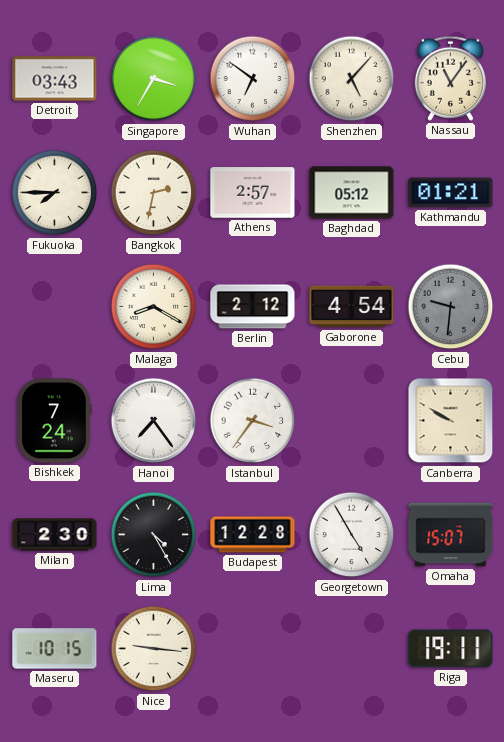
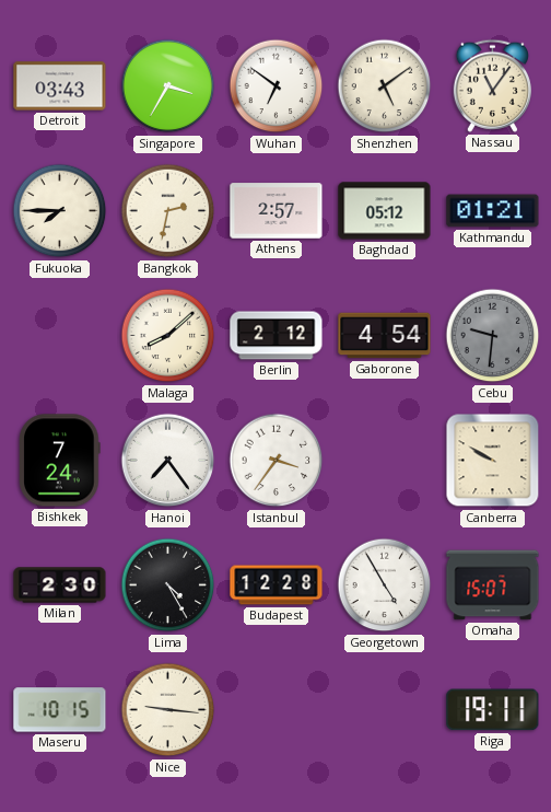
Shenzhen: 5:07 -> 5:09 (385, 86)
Malaga: 8:20 -> 8:08 (168, 336)
